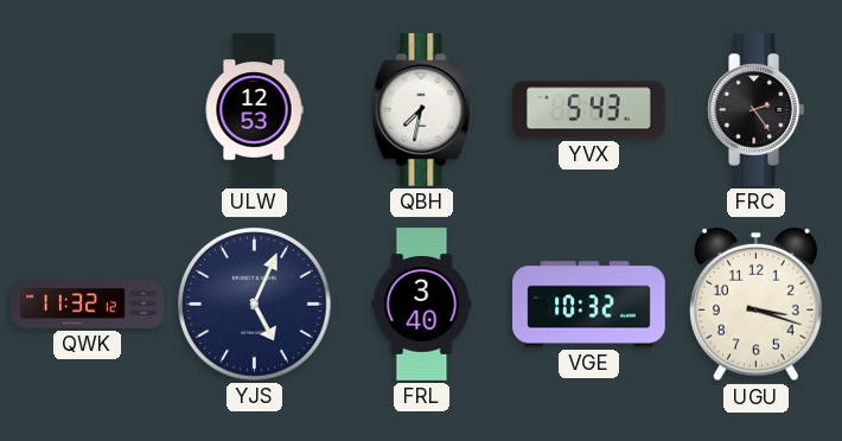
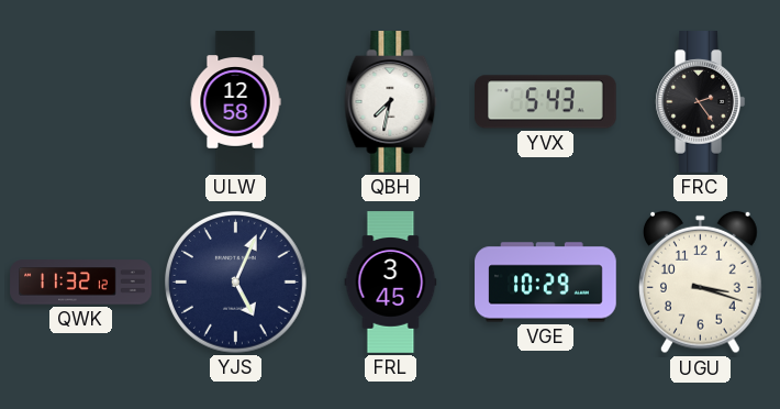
ULW: 12:53 -> 12:58 (235, 102)
FRL: 3:40 -> 3:45 (391, 283)
VGE: 10:32 -> 10:29 (546, 283)
